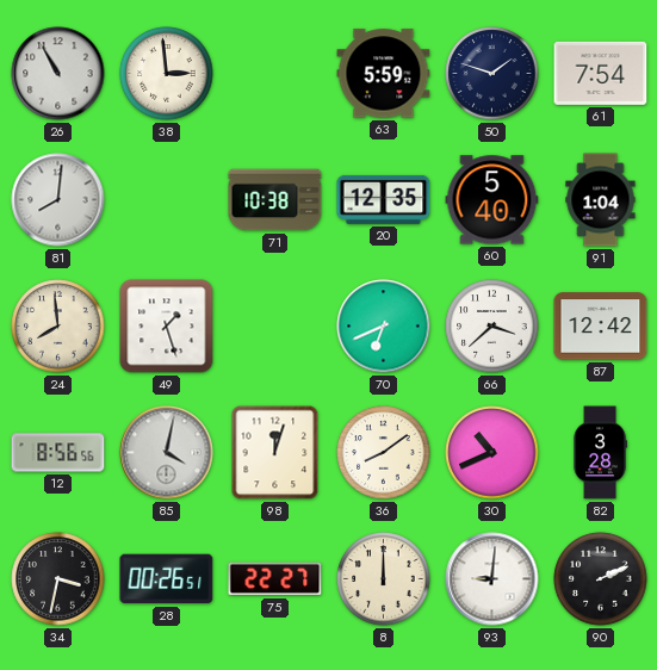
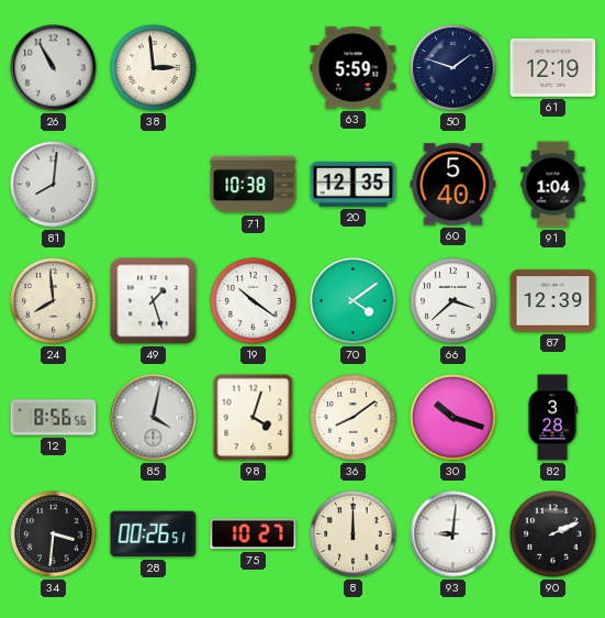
61: 7:54 -> 12:19 (553, 67)
19: none -> 10:21 (254, 301)
70: 6:41 -> 4:09 (354, 301)
87: 12:42 -> 12:39 (553, 301)
98: 12:03 -> 4:03 (254, 418)
30: 10:41 -> 10:18 (453, 418)
34: 3:32 -> 3:31 (54, 534)
75: 22:27 -> 10:27 (254, 534)
